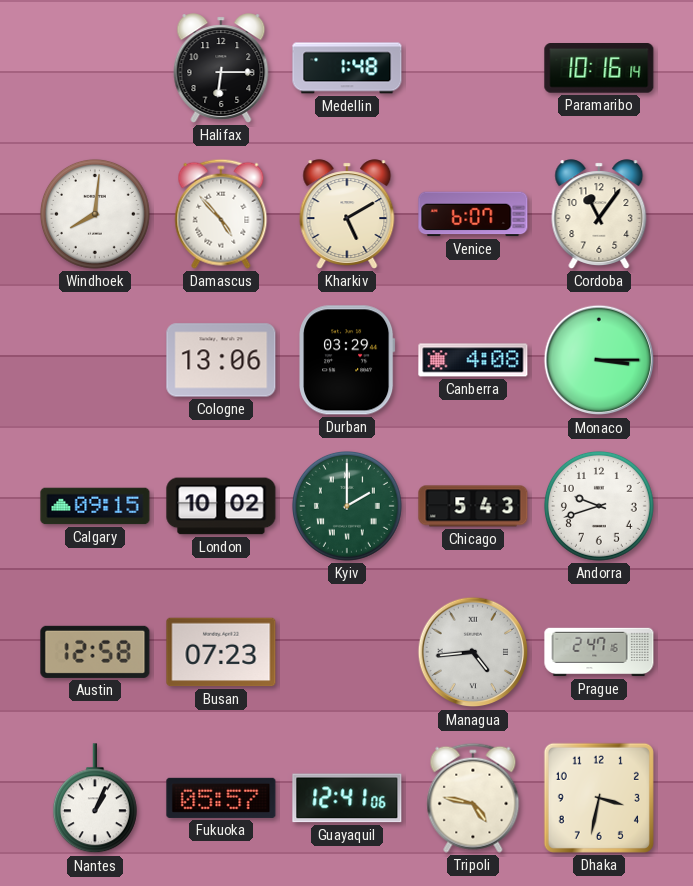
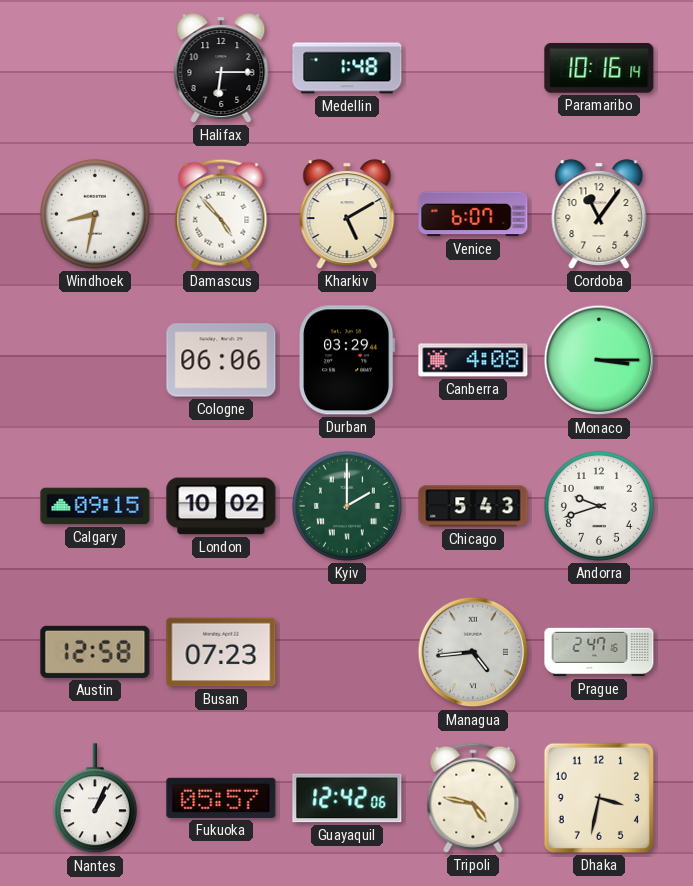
Windhoek: 8:01 -> 8:32 (95, 214)
Cologne: 13:06 -> 06:06 (221, 360)
Guayaquil: 12:41 -> 12:42 (347, 798)
